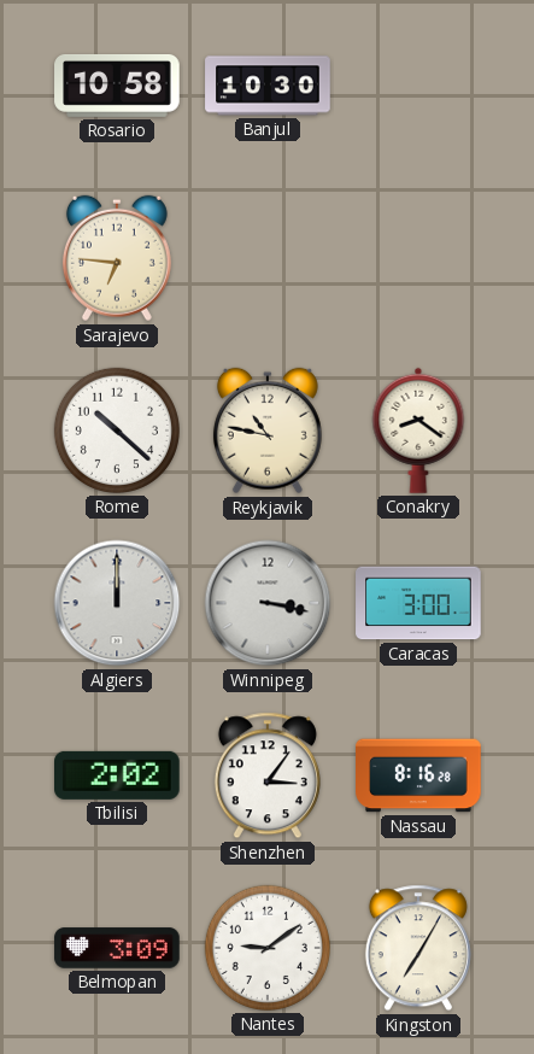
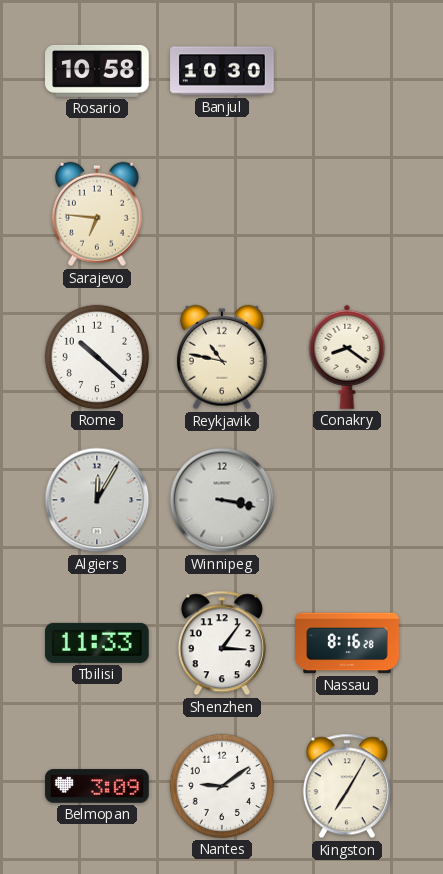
Algiers: 12:00 -> 12:05 (97, 500)
Caracas: 3:00 -> none (418, 603)
Tbilisi: 2:02 -> 11:33 (98, 643)
